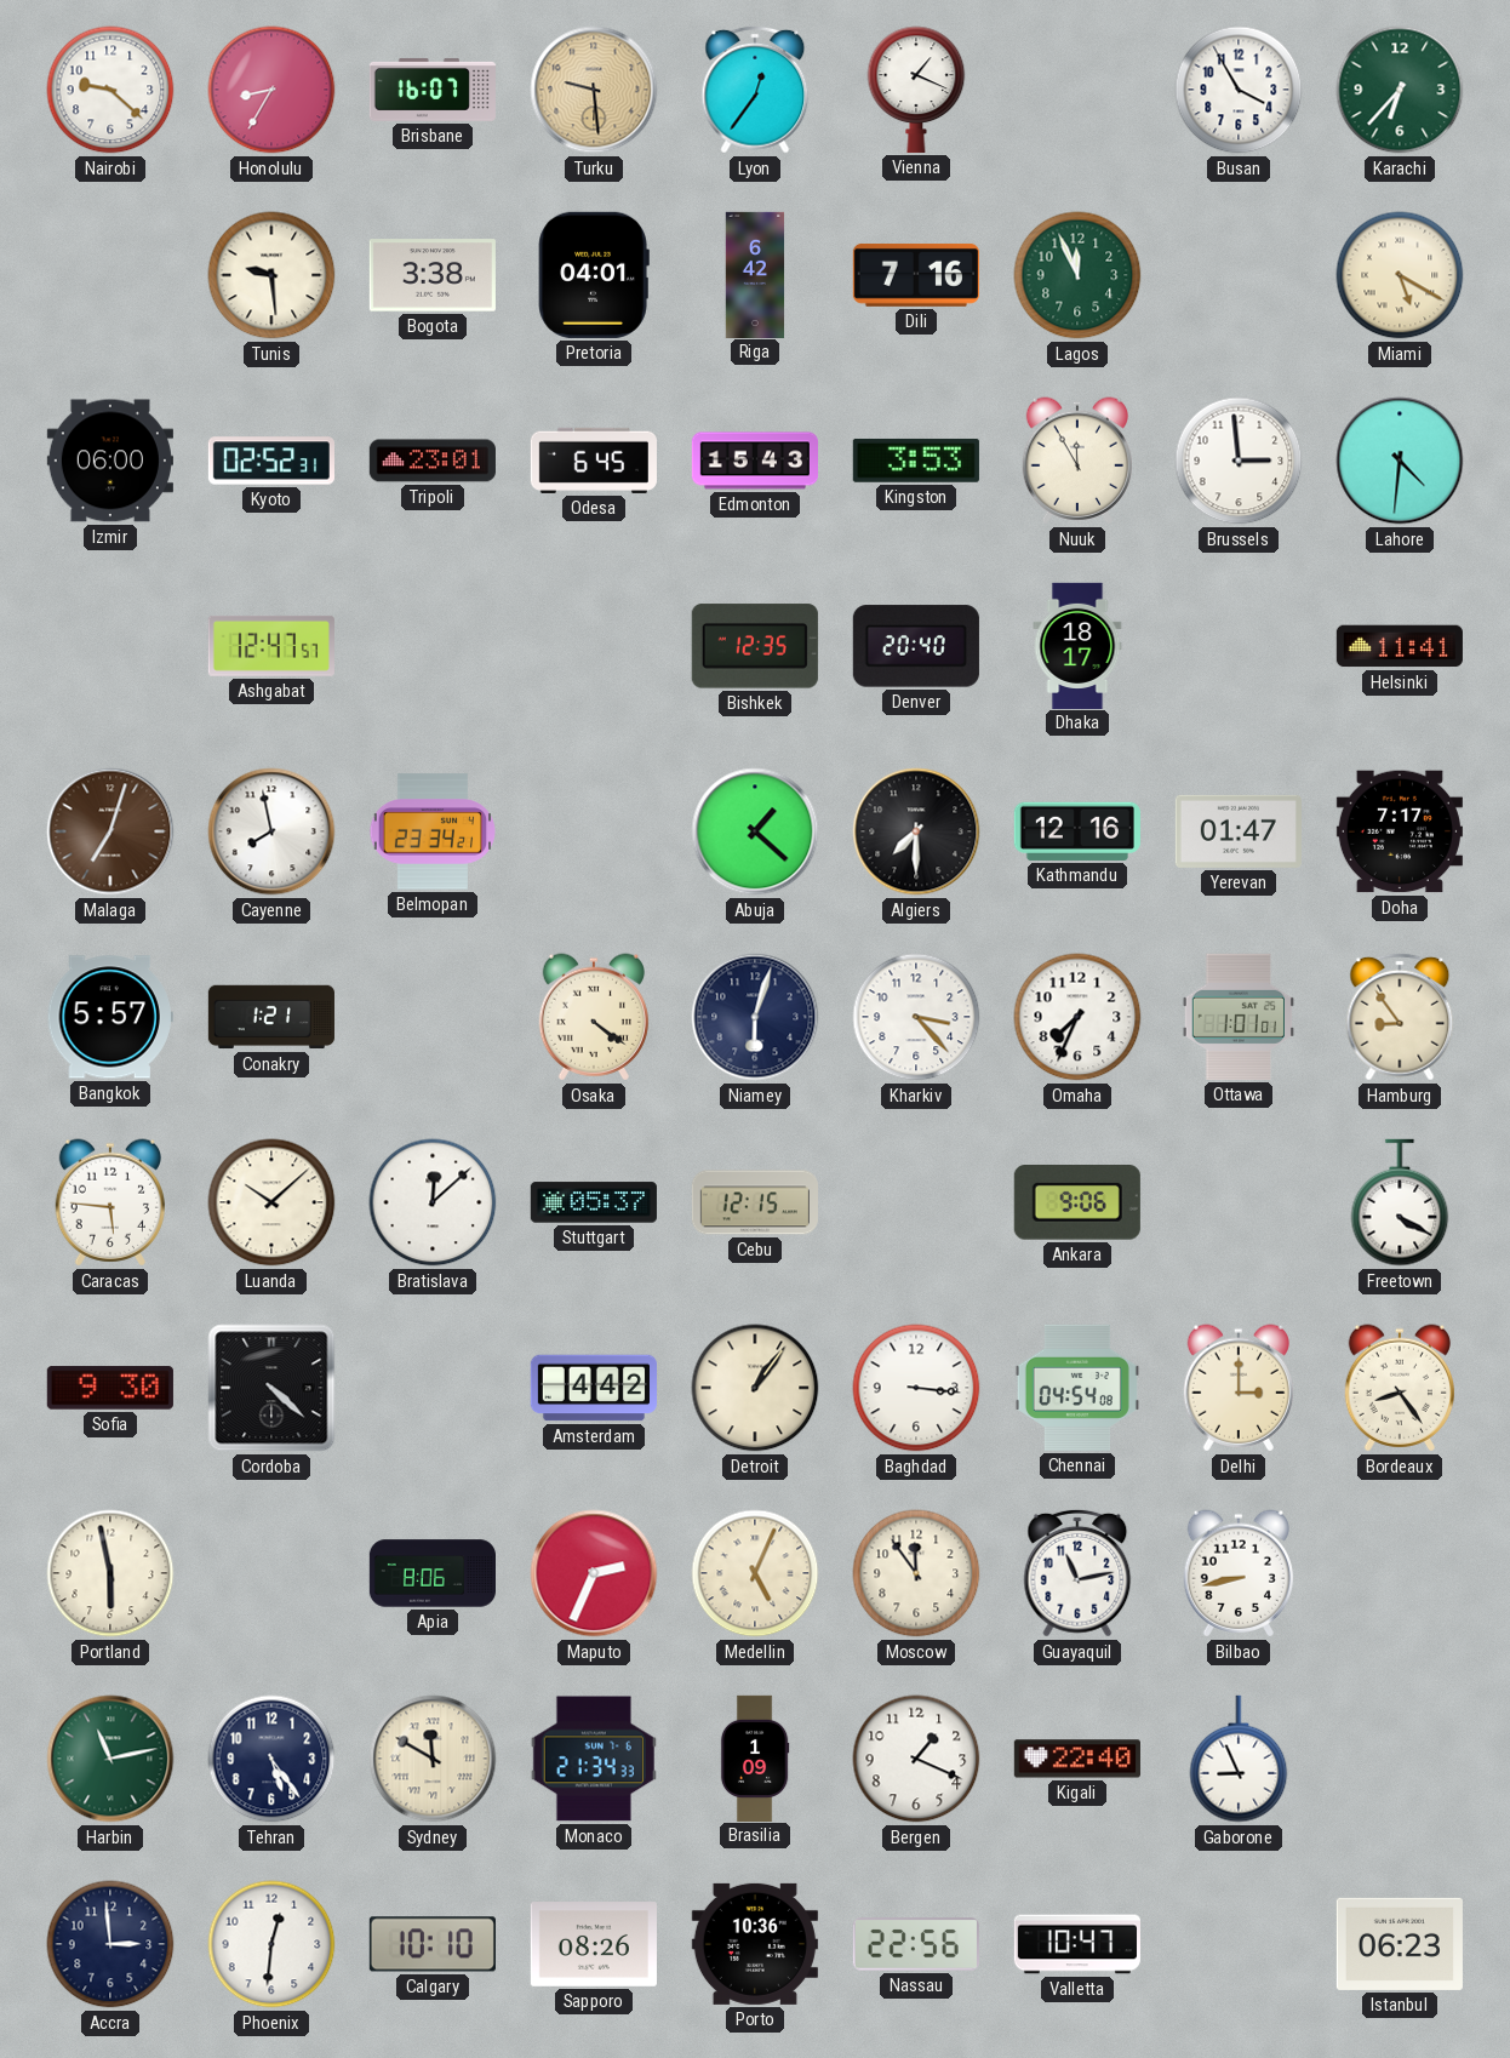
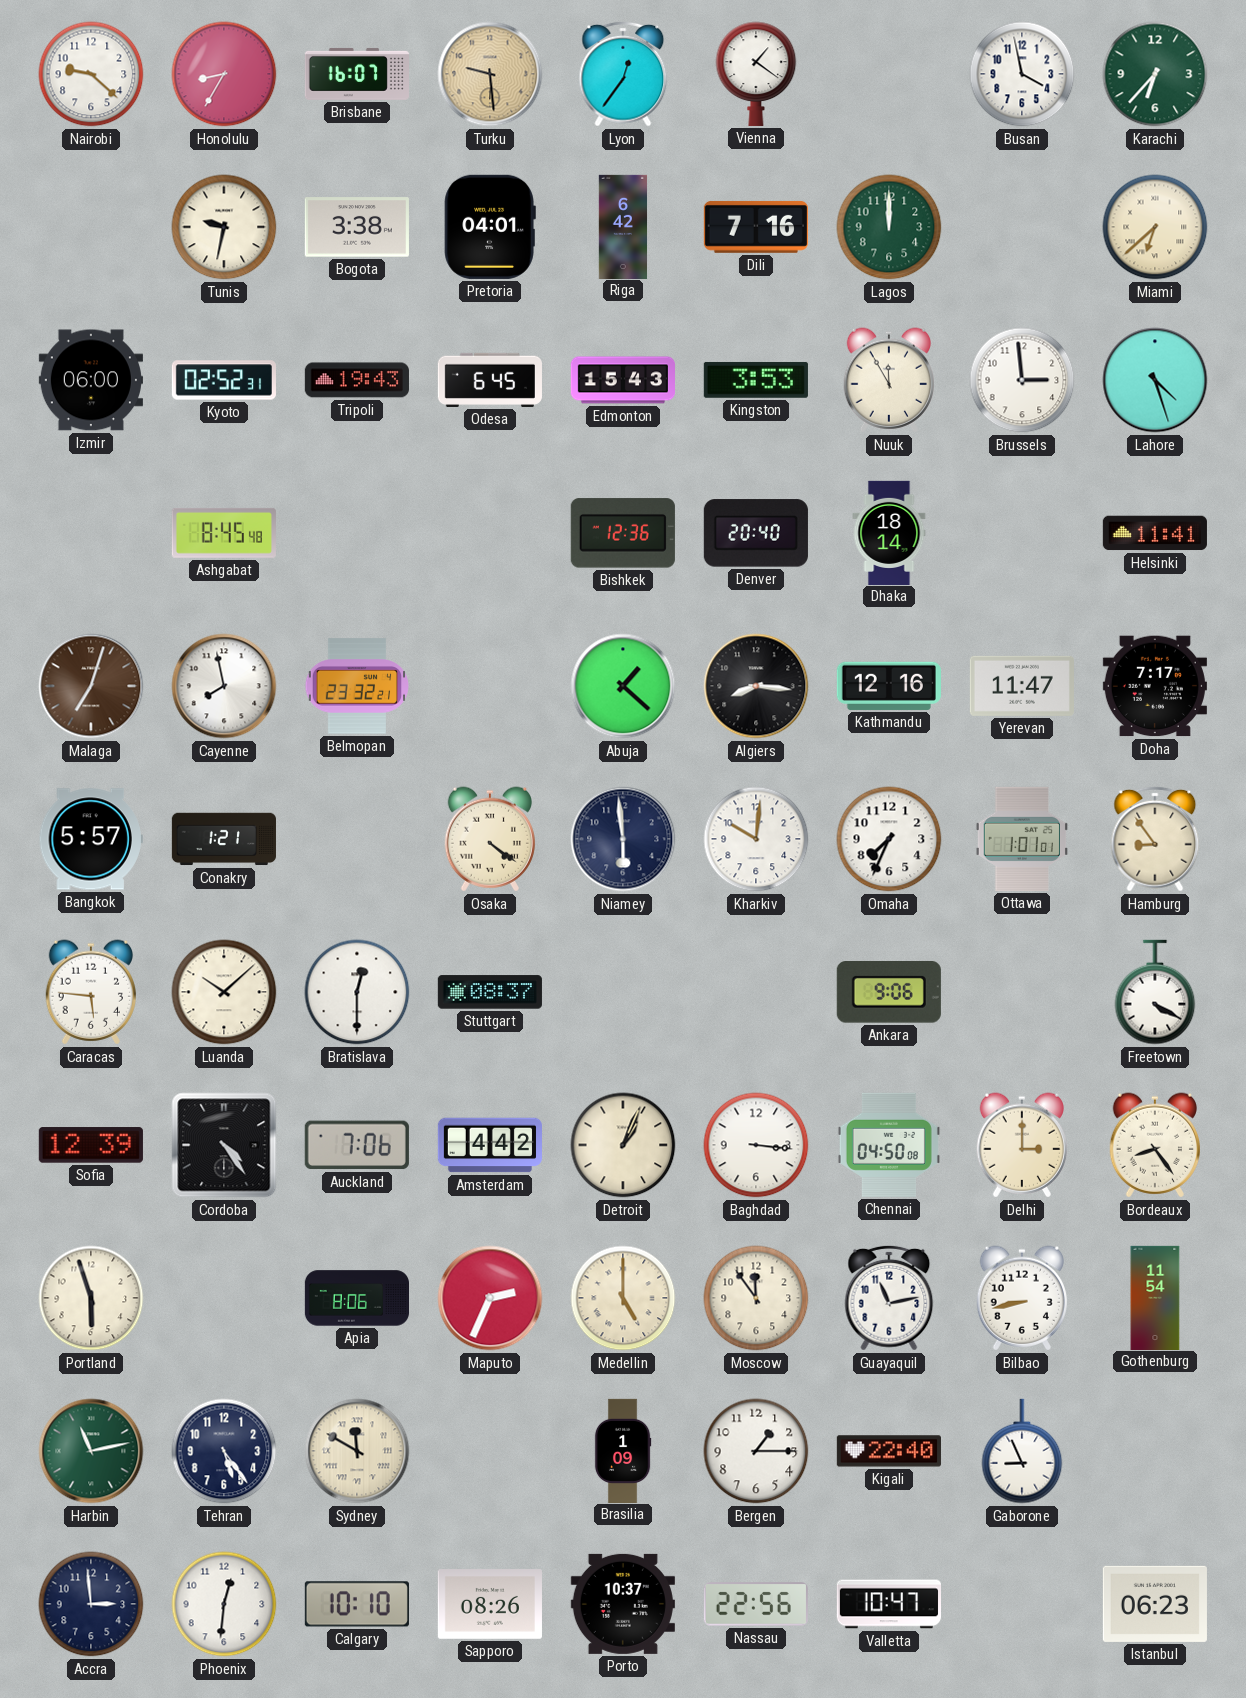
Vienna: 1:19 -> 1:21 (756, 74)
Busan: 3:55 -> 3:58 (1022, 74)
Tunis: 9:29 -> 9:32 (224, 227)
Lagos: 11:56 -> 12:00 (889, 227)
Miami: 5:20 -> 6:38 (1155, 227)
Tripoli: 23:01 -> 19:43 (357, 380)
Lahore: 4:31 -> 4:27 (1155, 380)
Ashgabat: 12:47 -> 8:45 (224, 533)
Bishkek: 12:35 -> 12:36 (623, 533)
Dhaka: 18:17 -> 18:14 (889, 532)
Belmopan: 23:34 -> 23:32 (356, 686)
Algiers: 7:30 -> 8:16 (756, 686)
Yerevan: 01:47 -> 11:47 (1022, 686)
Niamey: 6:03 -> 5:59 (623, 839)
Kharkiv: 3:23 -> 10:01 (756, 839)
Bratislava: 12:08 -> 12:30 (357, 992)
Stuttgart: 05:37 -> 08:37 (490, 992)
Cebu: 12:15 -> none (755, 1202)
Sofia: 9:30 -> 12:39 (91, 1145)
Cordoba: 4:22 -> 4:24 (224, 1145)
Auckland: none -> 7:06 (357, 1145)
Detroit: 1:06 -> 1:04 (623, 1145)
Chennai: 04:54 -> 04:50 (889, 1145)
Portland: 5:58 -> 5:57 (91, 1298)
Medellin: 5:04 -> 5:00 (623, 1298)
Gothenburg: none -> 11:54 (1155, 1297)
Monaco: 21:34 -> none (594, 1759)
Bergen: 1:19 -> 1:15 (756, 1451)
Porto: 10:36 -> 10:37 (623, 1604)
